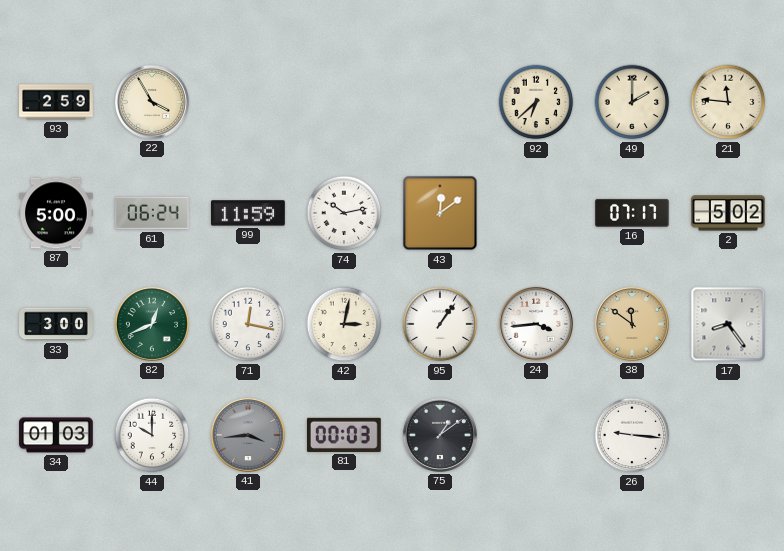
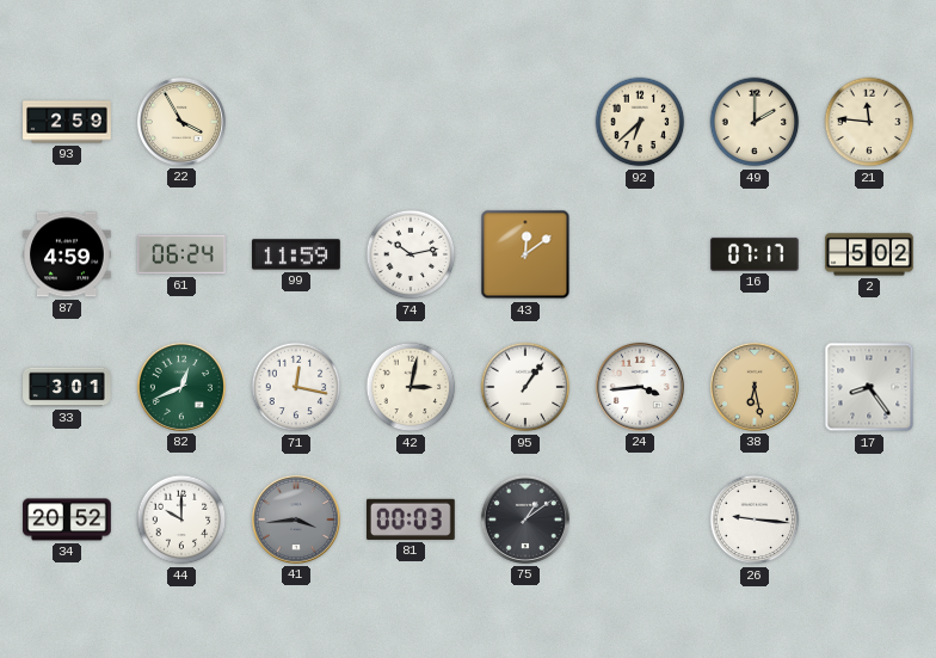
87: 5:00 -> 4:59 (67, 254)
33: 3:00 -> 3:01 (67, 387)
38: 11:51 -> 6:28 (755, 387)
34: 01:03 -> 20:52 (67, 519)
